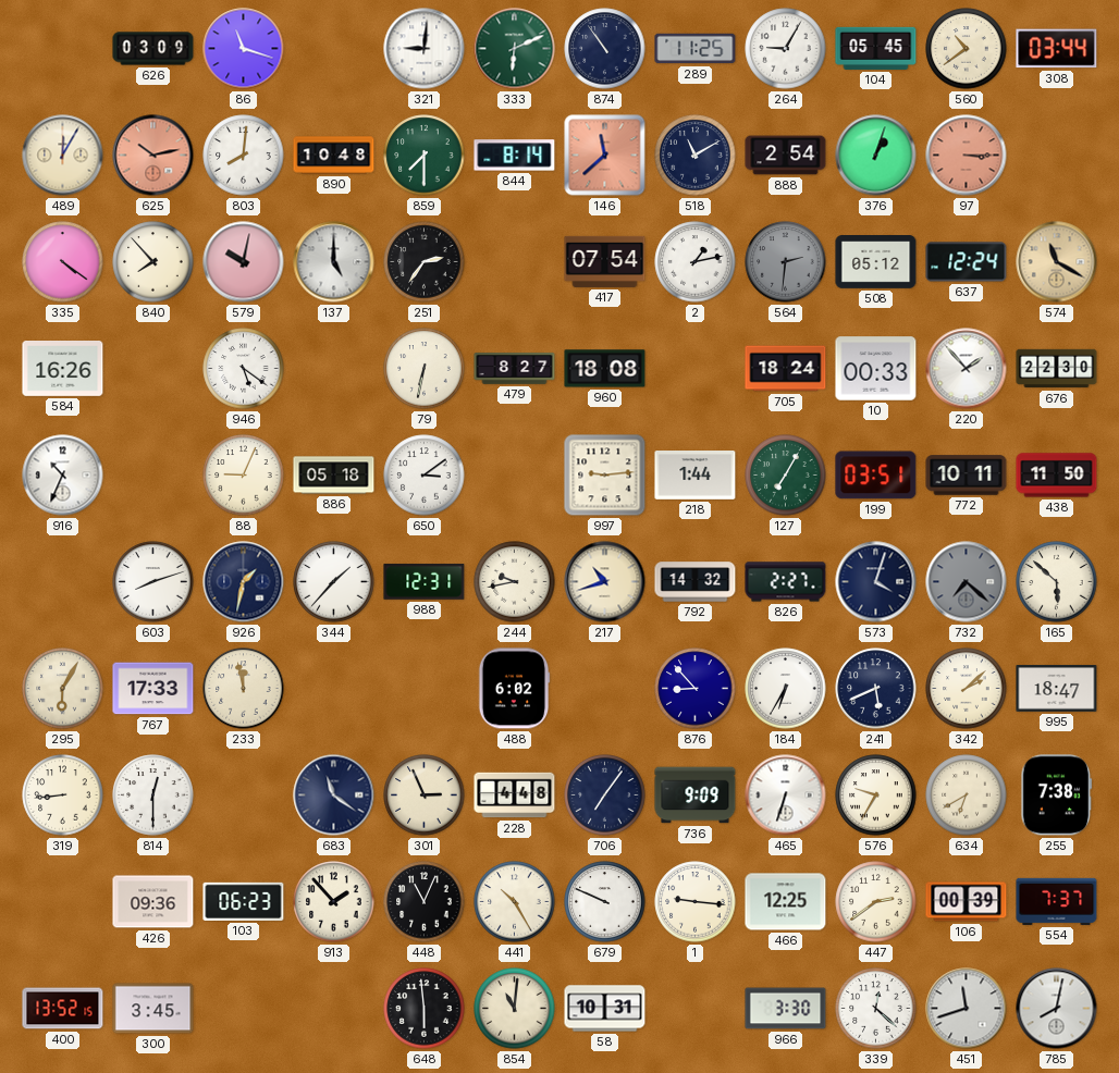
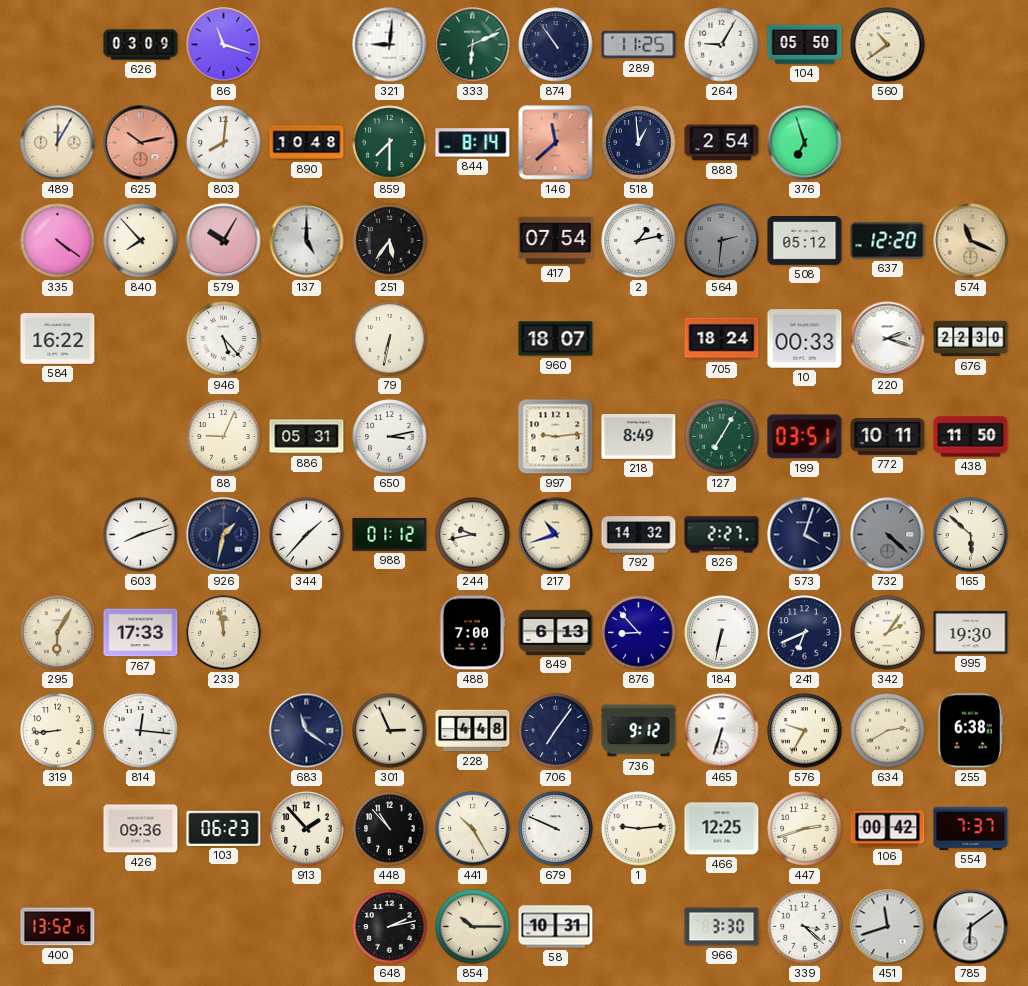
104: 05:45 -> 05:50 (805, 44)
308: 03:44 -> none (1057, 49)
518: 11:10 -> 12:59 (639, 143)
376: 1:03 -> 6:57 (805, 143)
97: 3:15 -> none (967, 156)
579: 10:02 -> 10:05 (224, 241)
251: 2:36 -> 5:36 (390, 241)
637: 12:24 -> 12:20 (888, 241)
574: 11:20 -> 11:19 (971, 241)
584: 16:26 -> 16:22 (58, 339)
946: 5:21 -> 5:23 (224, 339)
479: 8:27 -> none (515, 369)
960: 18:08 -> 18:07 (556, 339)
220: 1:53 -> 2:18 (888, 339)
916: 10:34 -> none (63, 476)
886: 05:18 -> 05:31 (307, 437)
650: 3:09 -> 3:13 (390, 437)
218: 1:44 -> 8:49 (639, 437)
988: 12:31 -> 01:12 (390, 534)
732: 7:22 -> 4:22 (888, 535)
488: 6:02 -> 7:00 (472, 633)
849: none -> 6:13 (556, 632)
184: 6:35 -> 6:32 (722, 633)
241: 5:41 -> 6:41 (805, 633)
342: 2:08 -> 2:06 (888, 633)
995: 18:47 -> 19:30 (971, 633)
814: 12:30 -> 12:16 (141, 731)
736: 9:09 -> 9:12 (639, 731)
634: 6:40 -> 2:40 (888, 731)
255: 7:38 -> 6:38 (971, 731)
448: 11:04 -> 10:53 (390, 829)
1: 9:16 -> 9:14 (639, 829)
447: 2:39 -> 2:42 (805, 829)
106: 00:39 -> 00:42 (888, 829)
300: 3:45 -> none (153, 1009)
648: 5:59 -> 2:13 (390, 927)
854: 11:01 -> 10:15 (473, 927)
339: 12:22 -> 3:22 (805, 927)
785: 8:02 -> 6:09 (971, 927)
